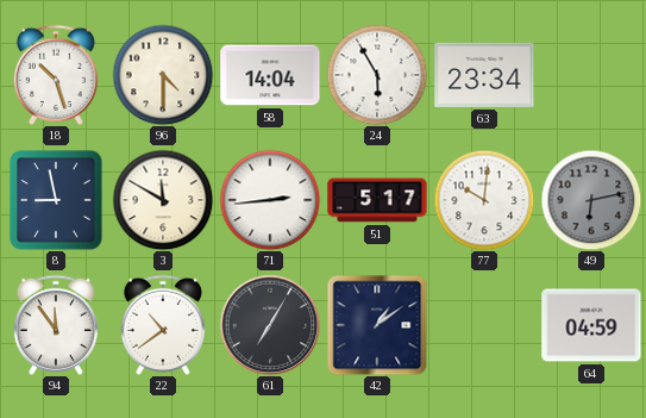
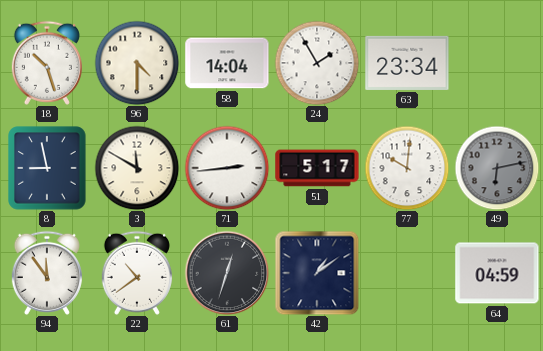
24: 5:55 -> 1:55 (317, 63)
61: 7:05 -> 12:33 (227, 273)
